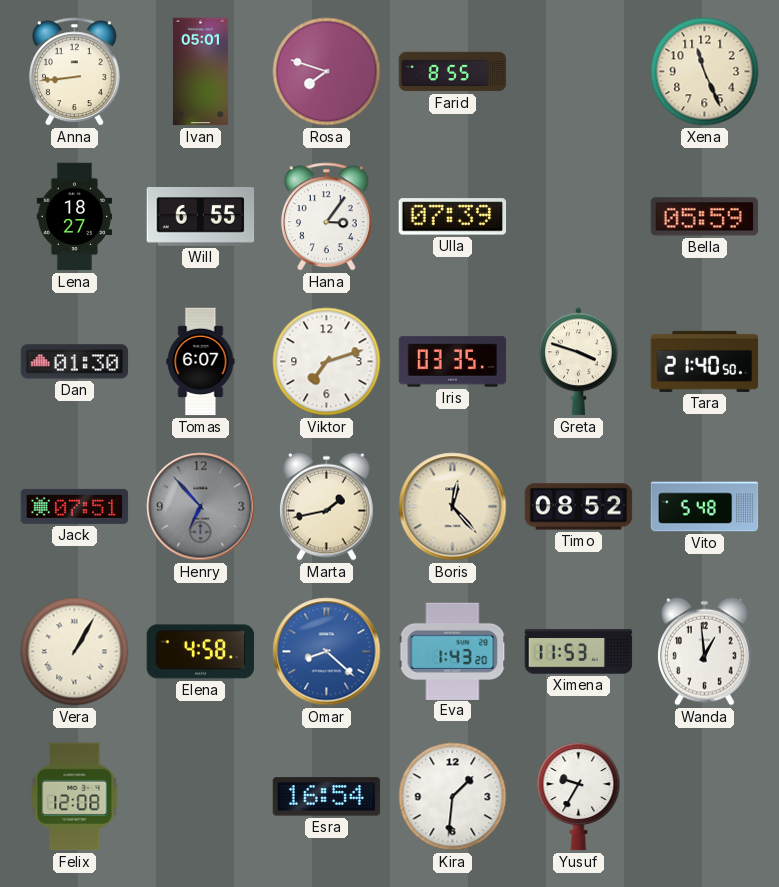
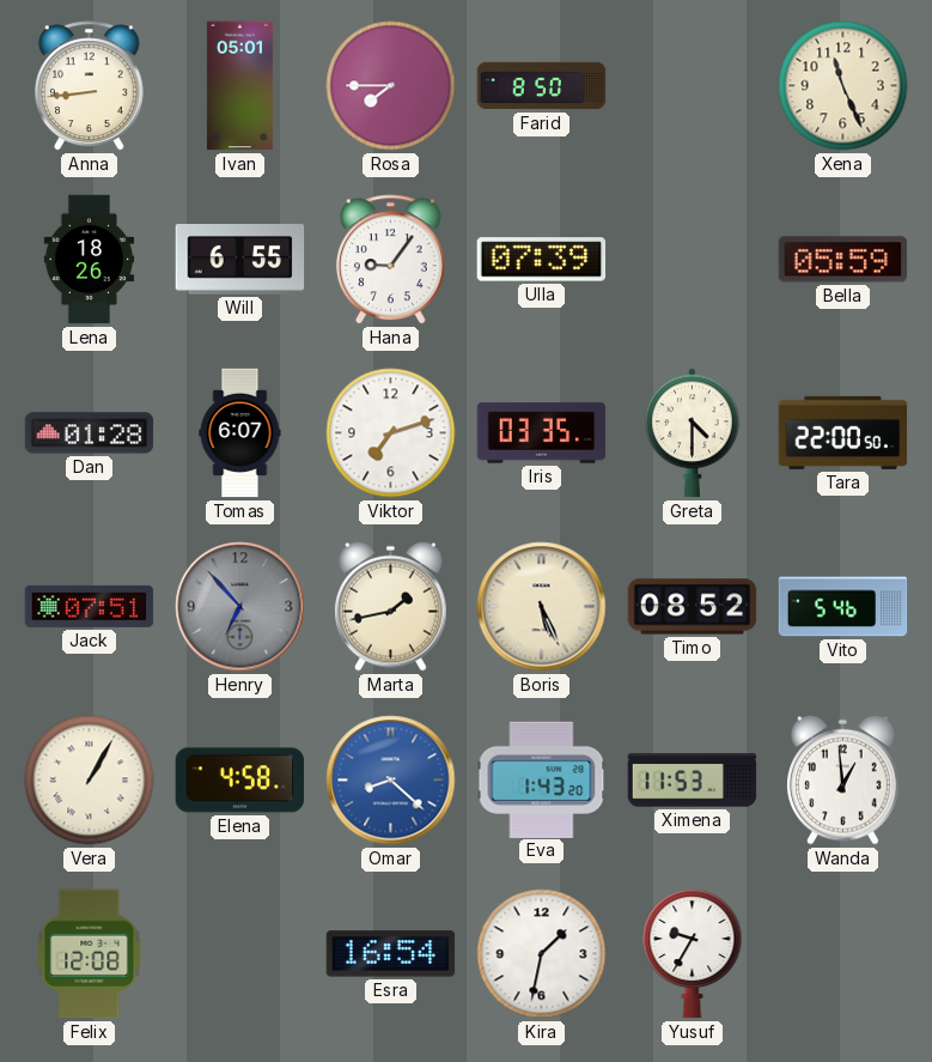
Rosa: 7:48 -> 7:45 (391, 86)
Farid: 8:55 -> 8:50 (542, 86)
Lena: 18:27 -> 18:26 (90, 260)
Hana: 3:06 -> 9:06 (390, 260)
Dan: 01:30 -> 01:28 (90, 433)
Greta: 3:48 -> 4:30 (693, 433)
Tara: 21:40 -> 22:00 (843, 432)
Boris: 12:23 -> 5:26 (542, 607)
Vito: 5:48 -> 5:46 (843, 607)
Kira: 1:31 -> 1:32 (542, 954)
